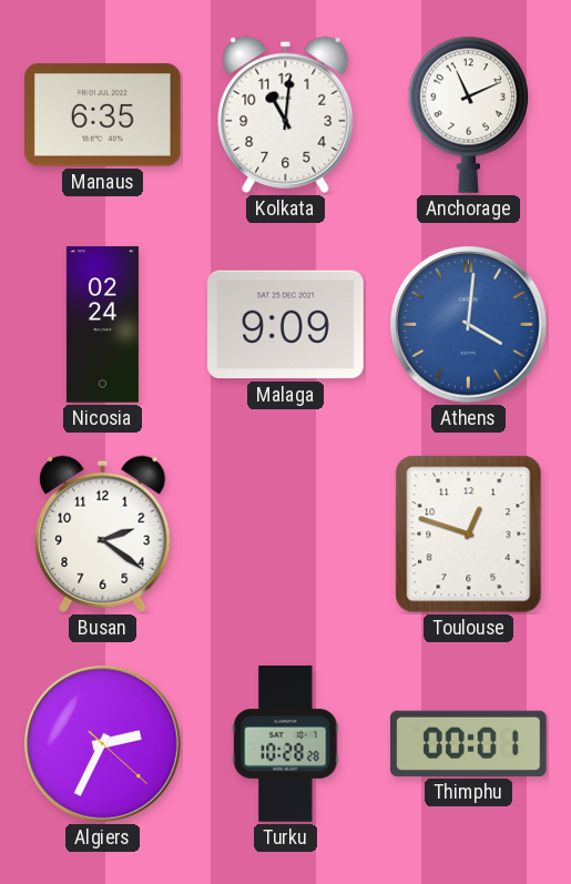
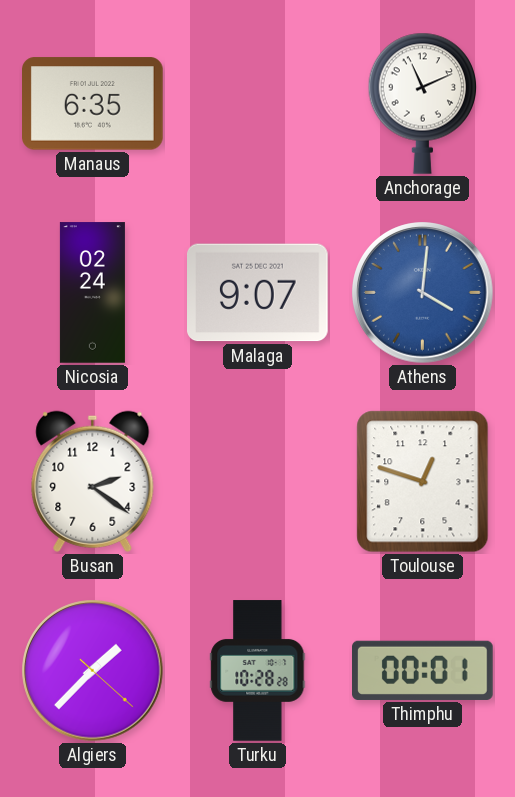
Kolkata: 11:01 -> none (286, 114)
Malaga: 9:09 -> 9:07 (258, 293)
Algiers: 2:34 -> 1:37 (93, 671)
